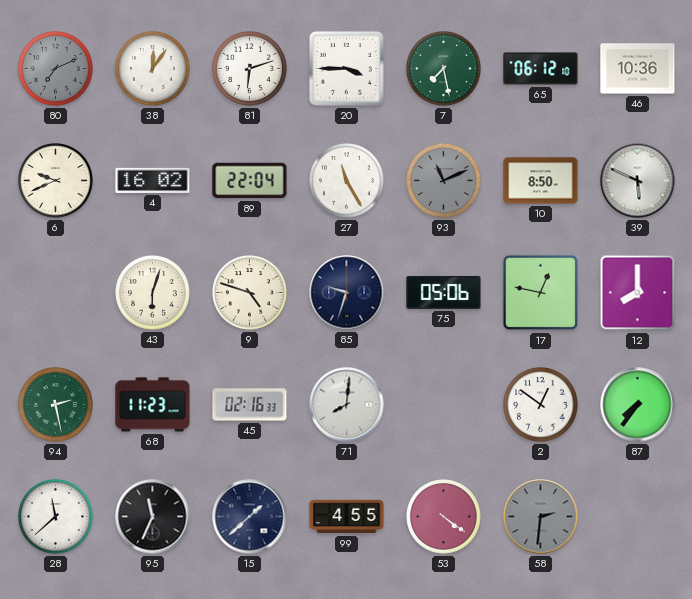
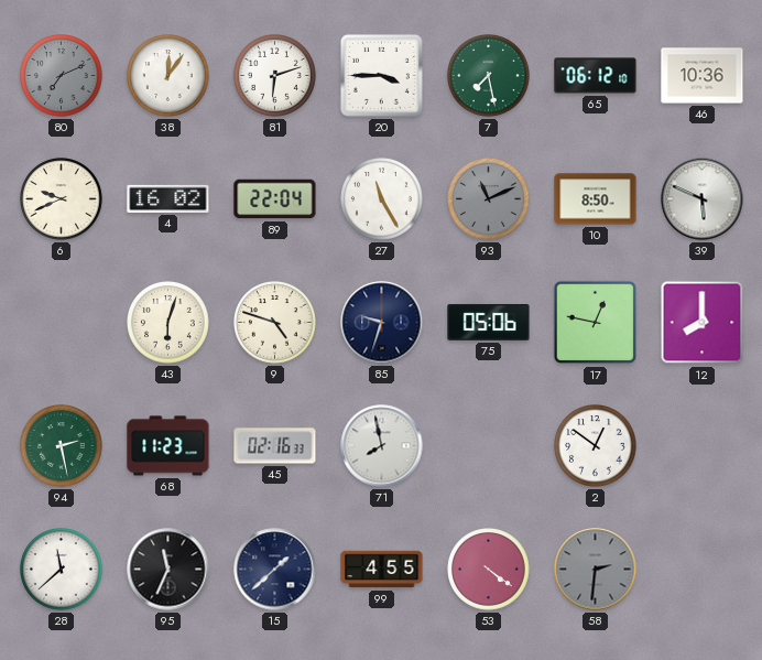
71: 8:01 -> 7:58 (382, 446)
87: 7:36 -> none (638, 405)
